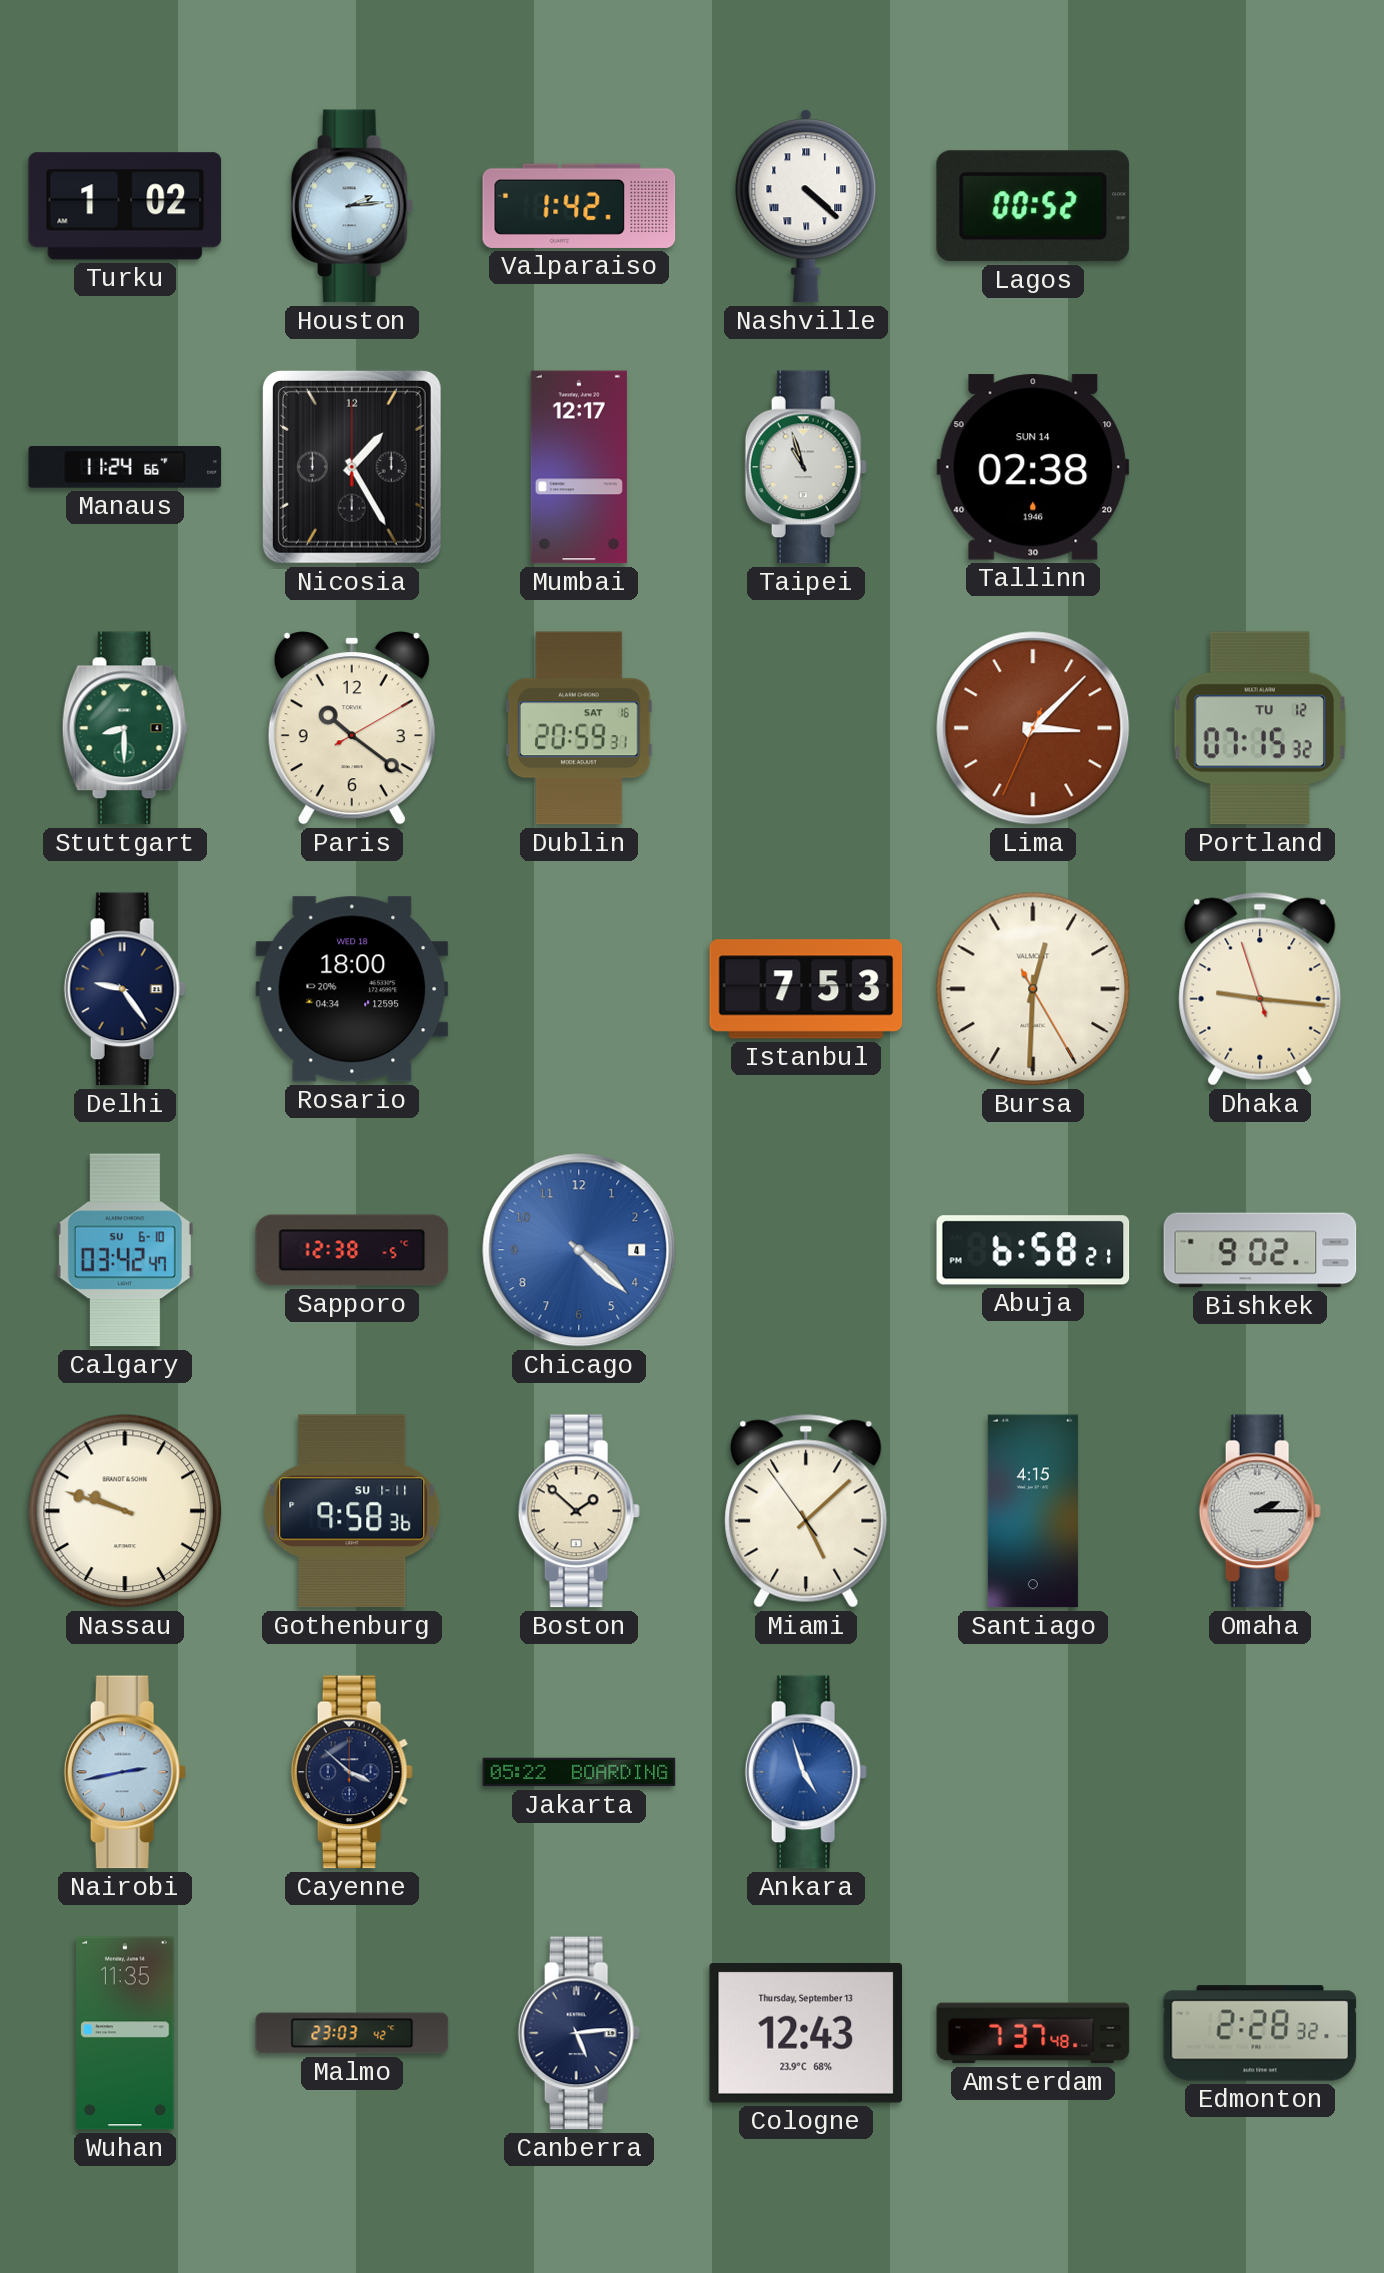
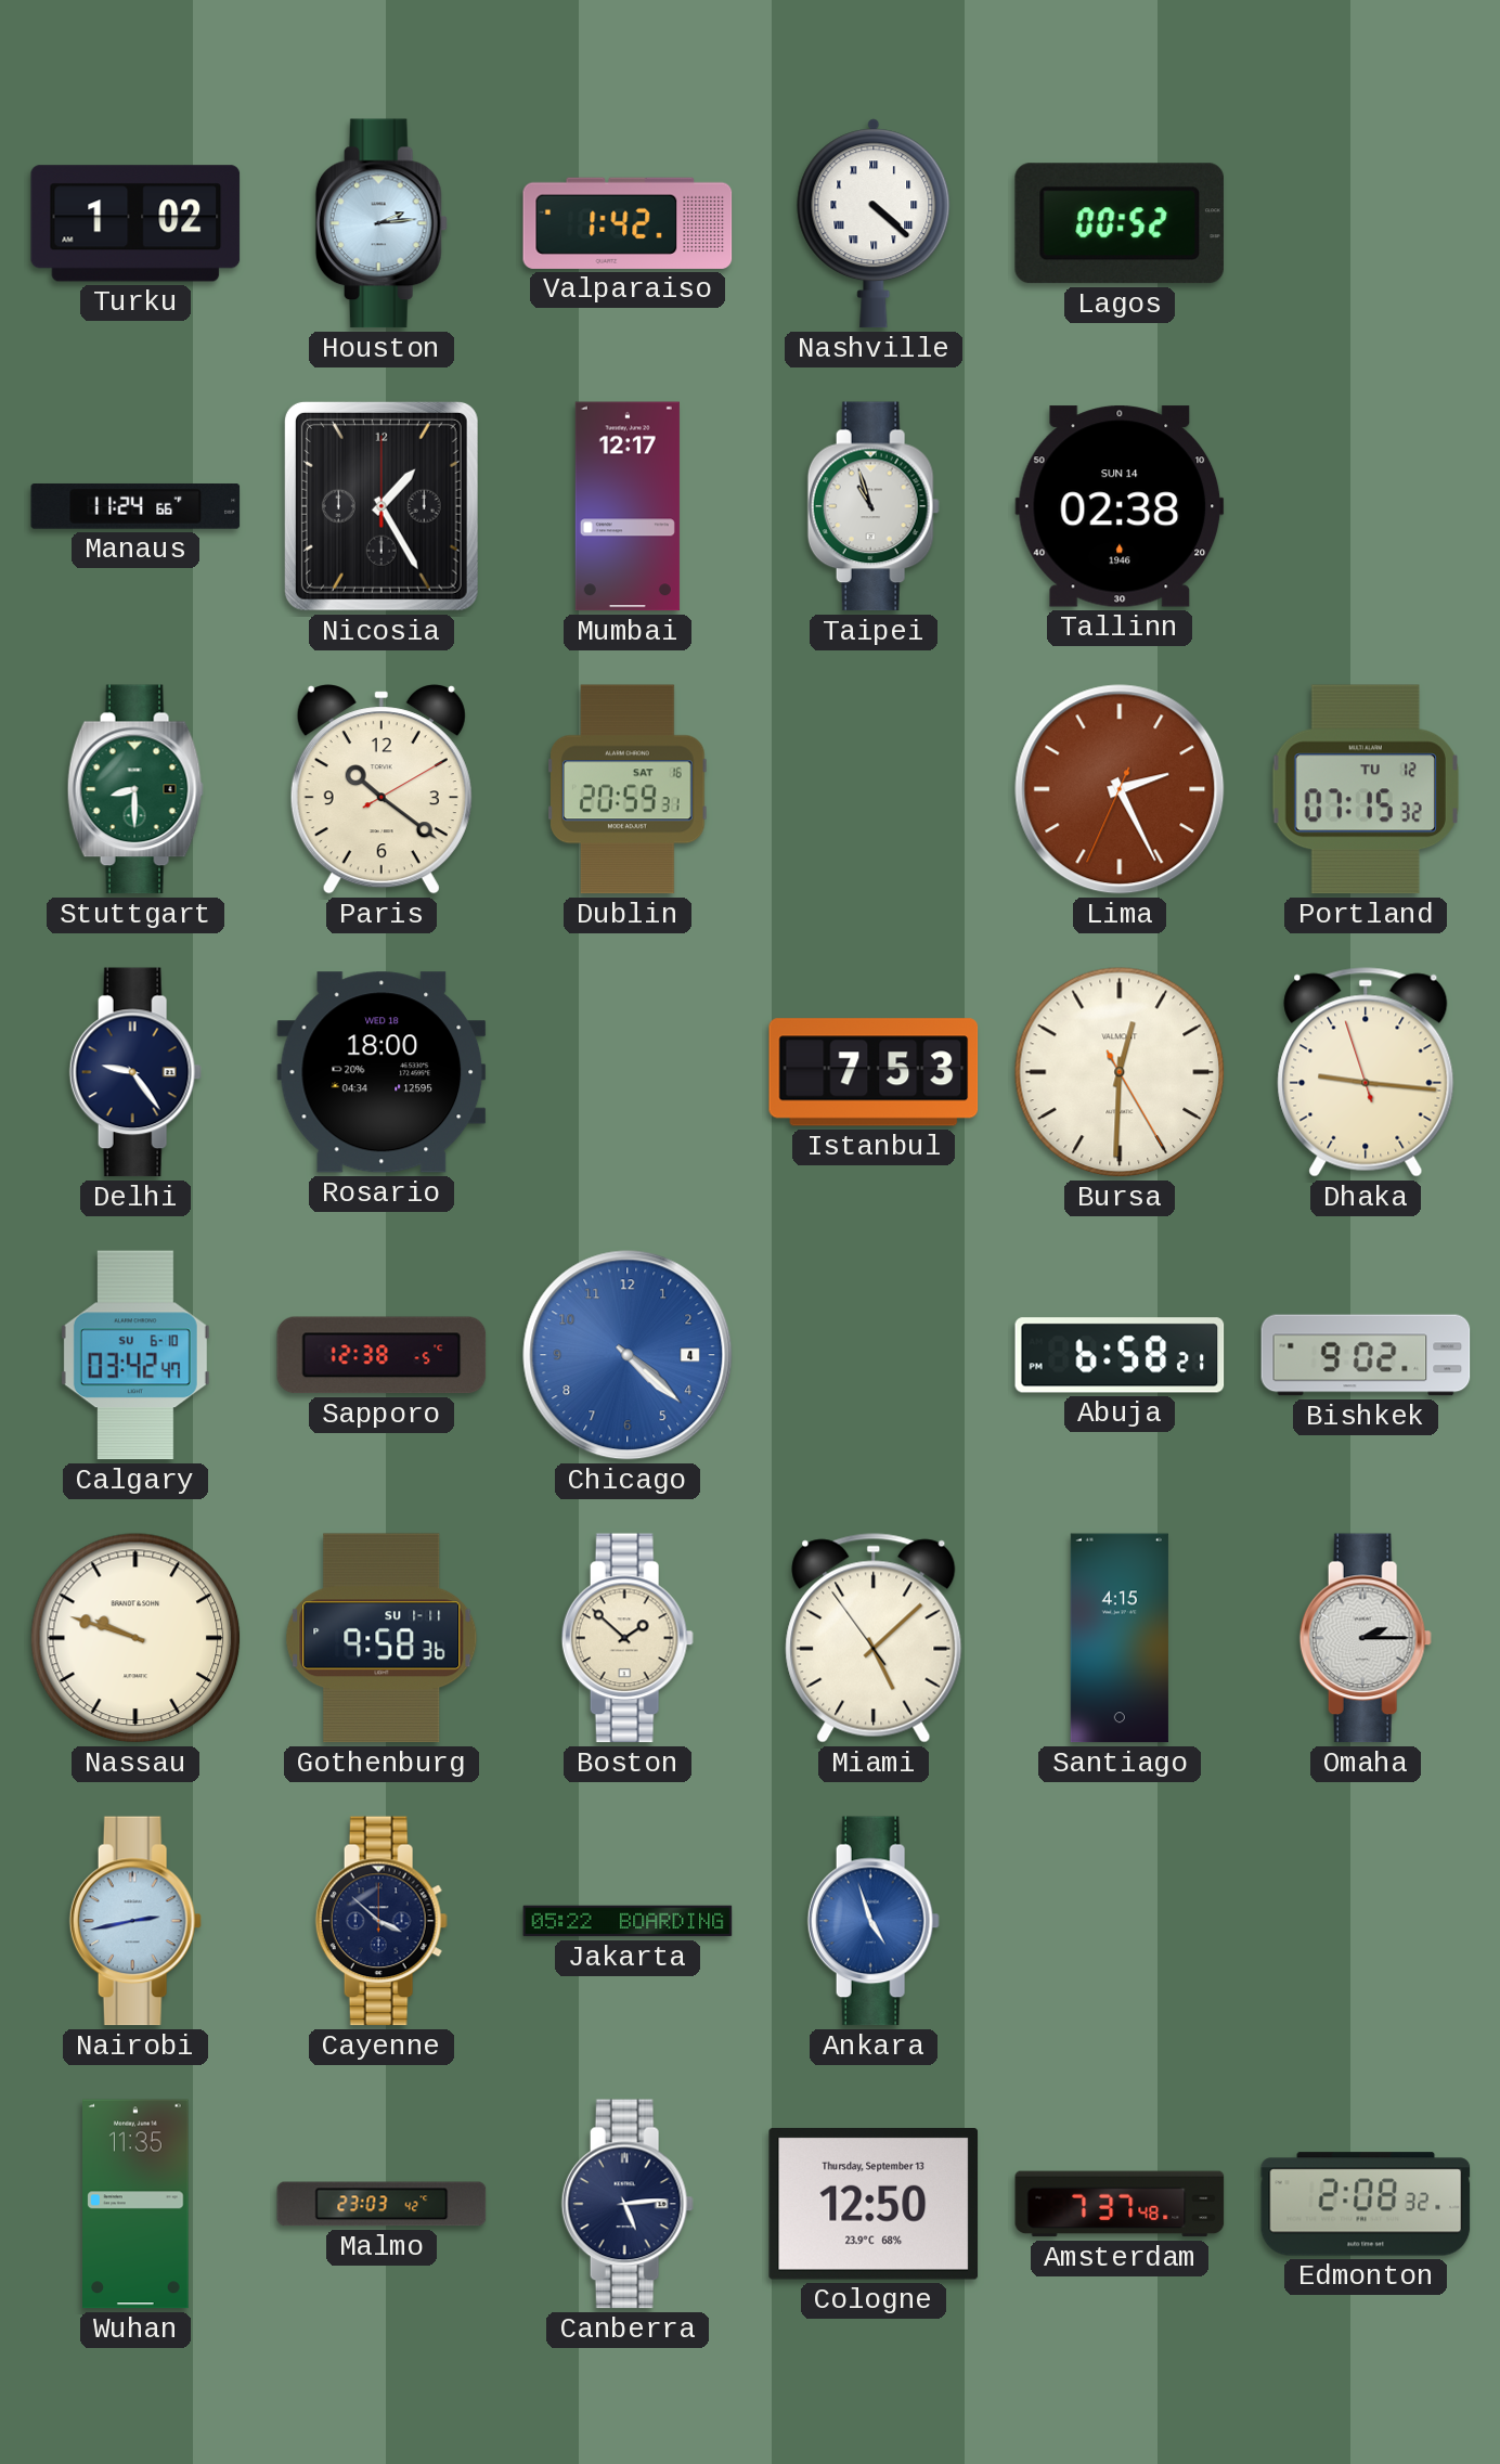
Lima: 3:07 -> 2:25 (1120, 789)
Cologne: 12:43 -> 12:50 (874, 2205)
Edmonton: 2:28 -> 2:08 (1366, 2204)
